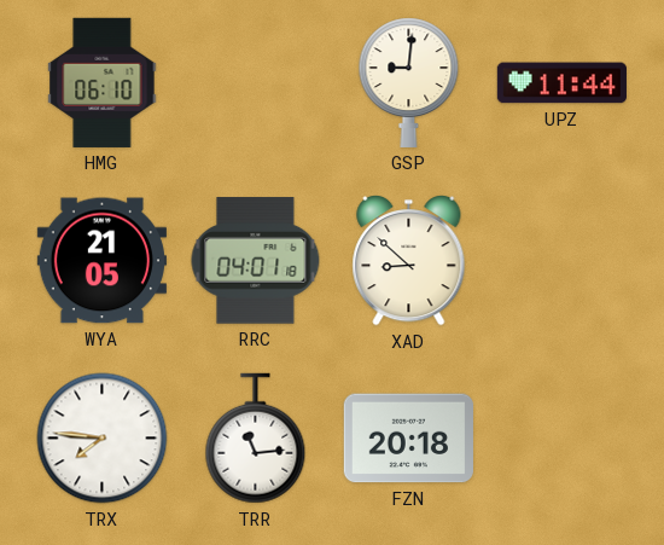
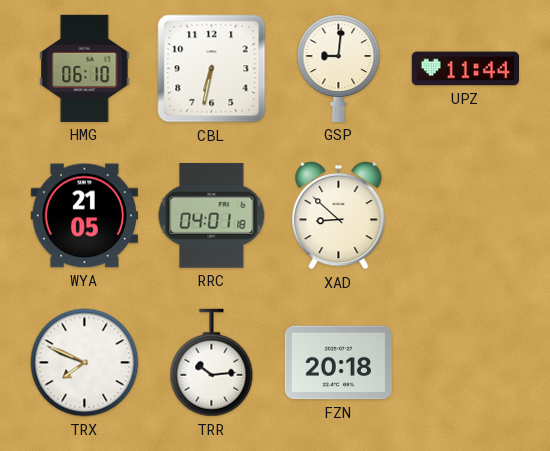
CBL: none -> 6:32 (212, 69)
TRX: 7:46 -> 7:49 (85, 363)
TRR: 11:14 -> 10:14 (212, 363)
